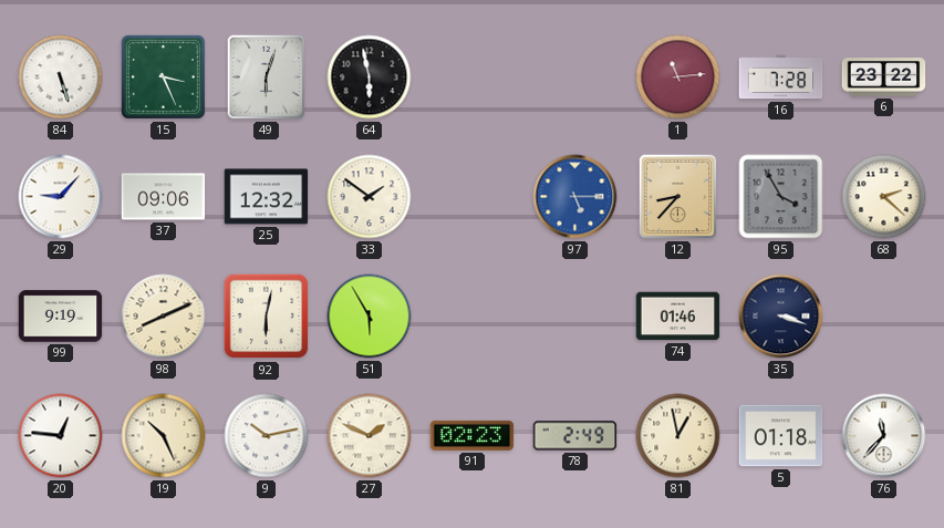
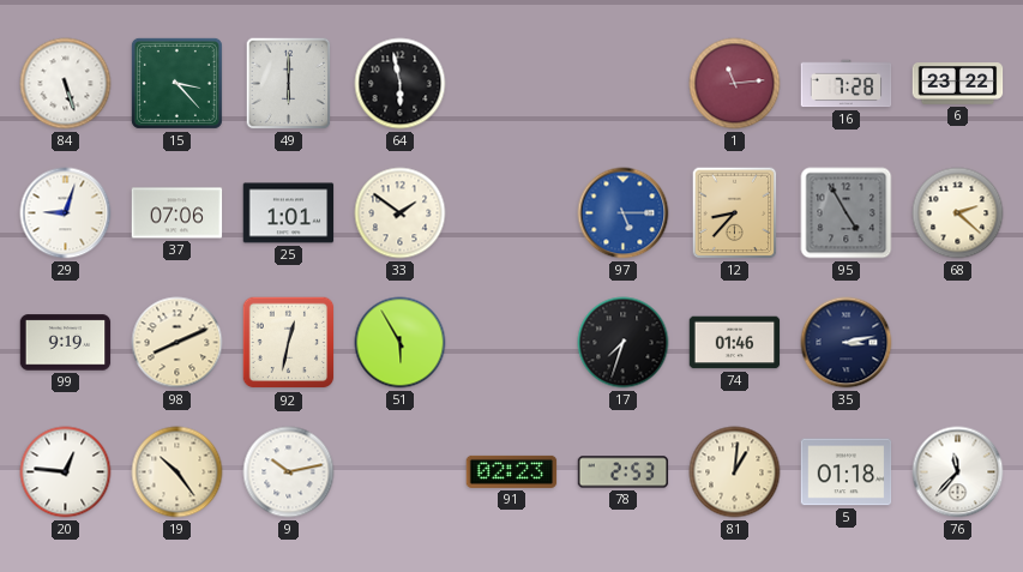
15: 3:26 -> 3:23 (176, 83)
49: 6:03 -> 6:00 (289, 84)
29: 9:07 -> 9:03 (66, 213)
37: 09:06 -> 07:06 (177, 213)
25: 12:32 -> 1:01 (289, 213)
95: 3:55 -> 4:55 (847, 213)
92: 6:02 -> 12:32 (289, 343)
17: none -> 7:33 (624, 343)
35: 3:18 -> 3:13 (847, 343)
19: 10:26 -> 10:24 (177, 472)
27: 1:49 -> none (370, 436)
78: 2:49 -> 2:53 (624, 472)
81: 12:58 -> 1:01 (735, 472)
